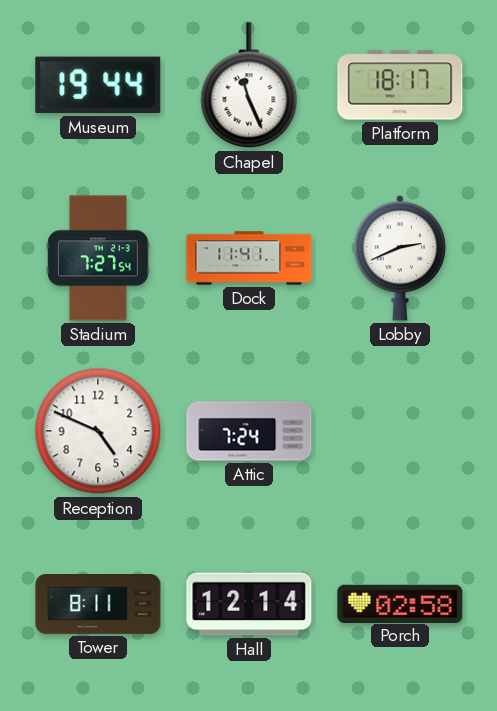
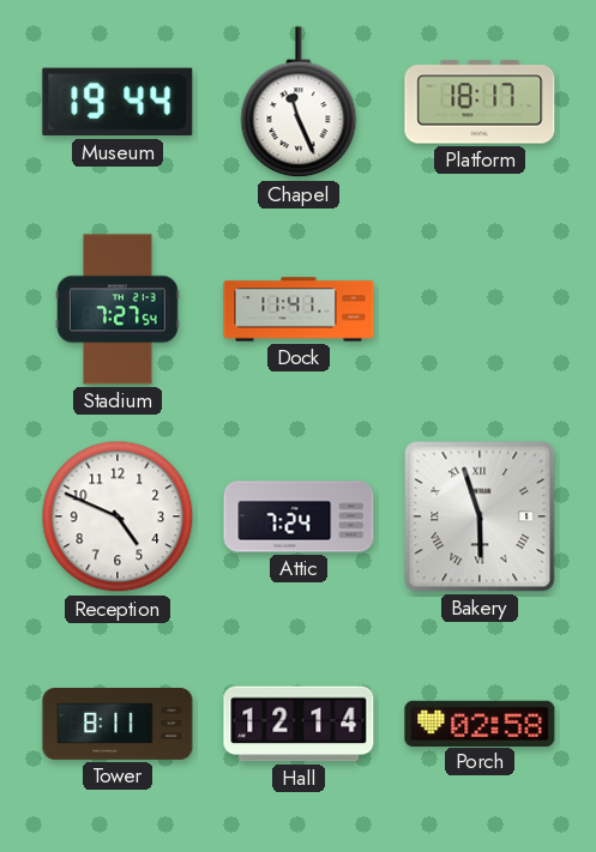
Lobby: 2:41 -> none (400, 258)
Bakery: none -> 5:57 (480, 516)
